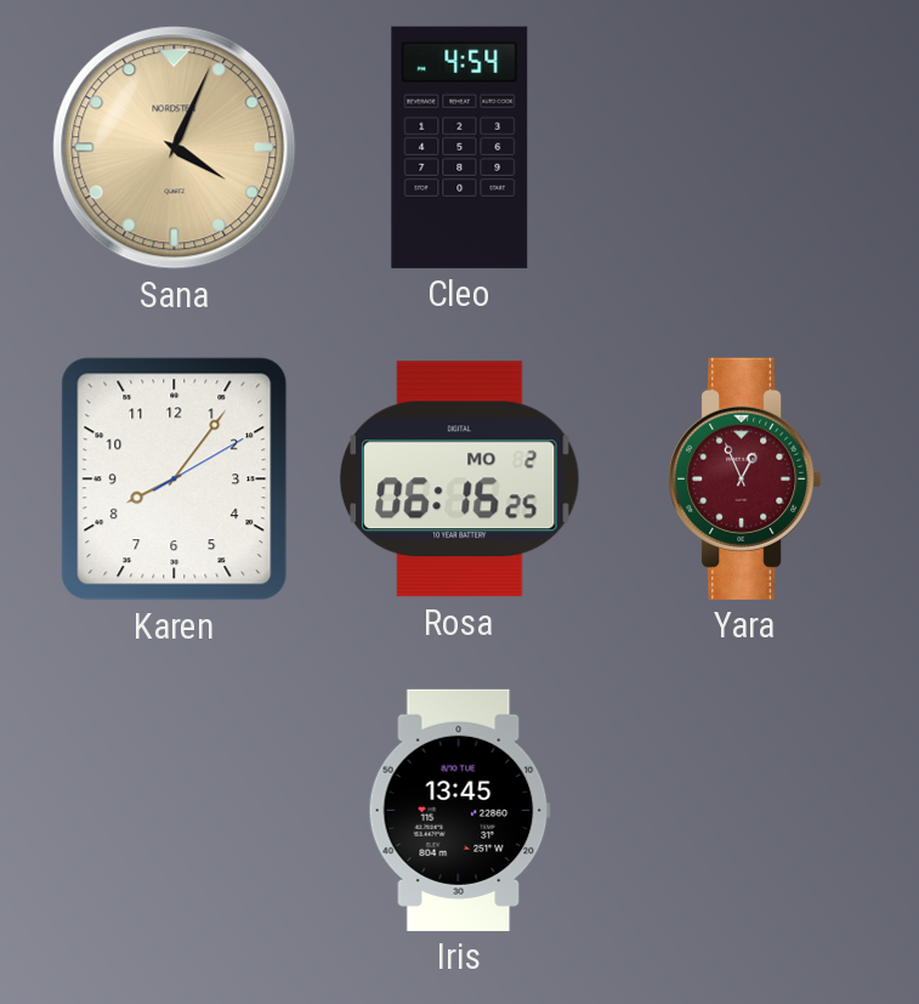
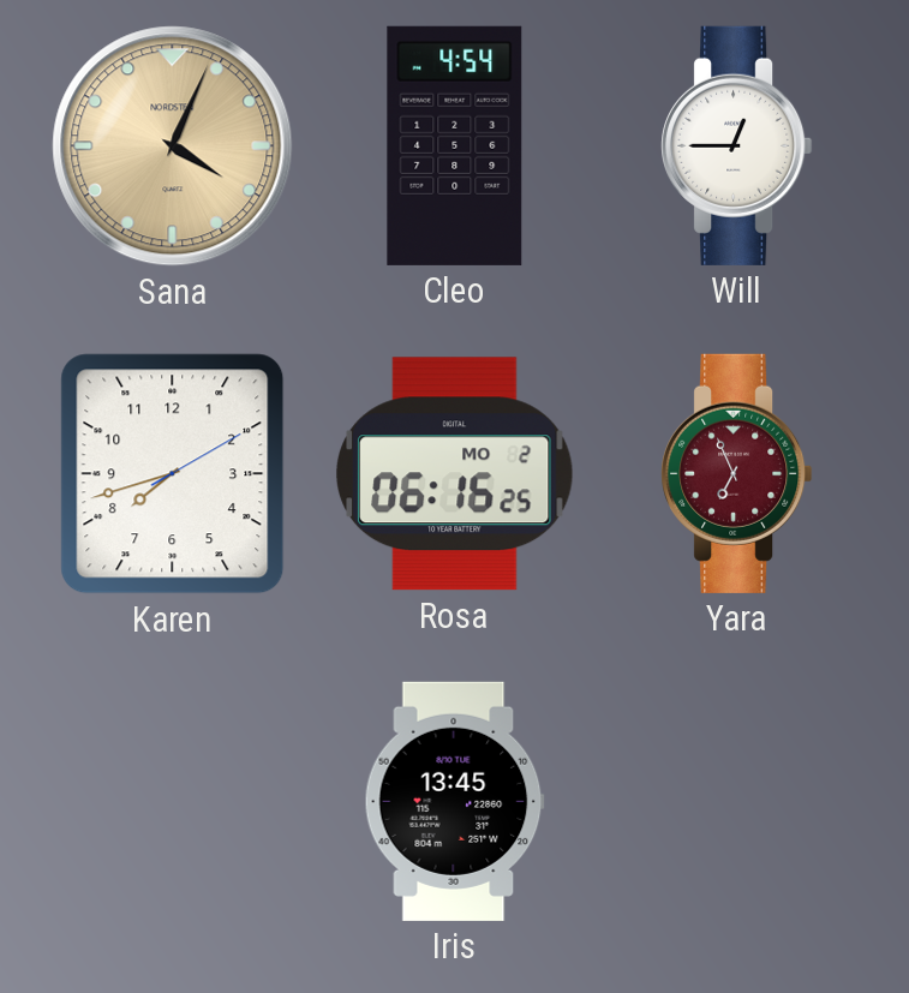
Will: none -> 12:45 (737, 145)
Karen: 8:06 -> 7:42 (173, 474)
Yara: 12:56 -> 6:56 (737, 473)
